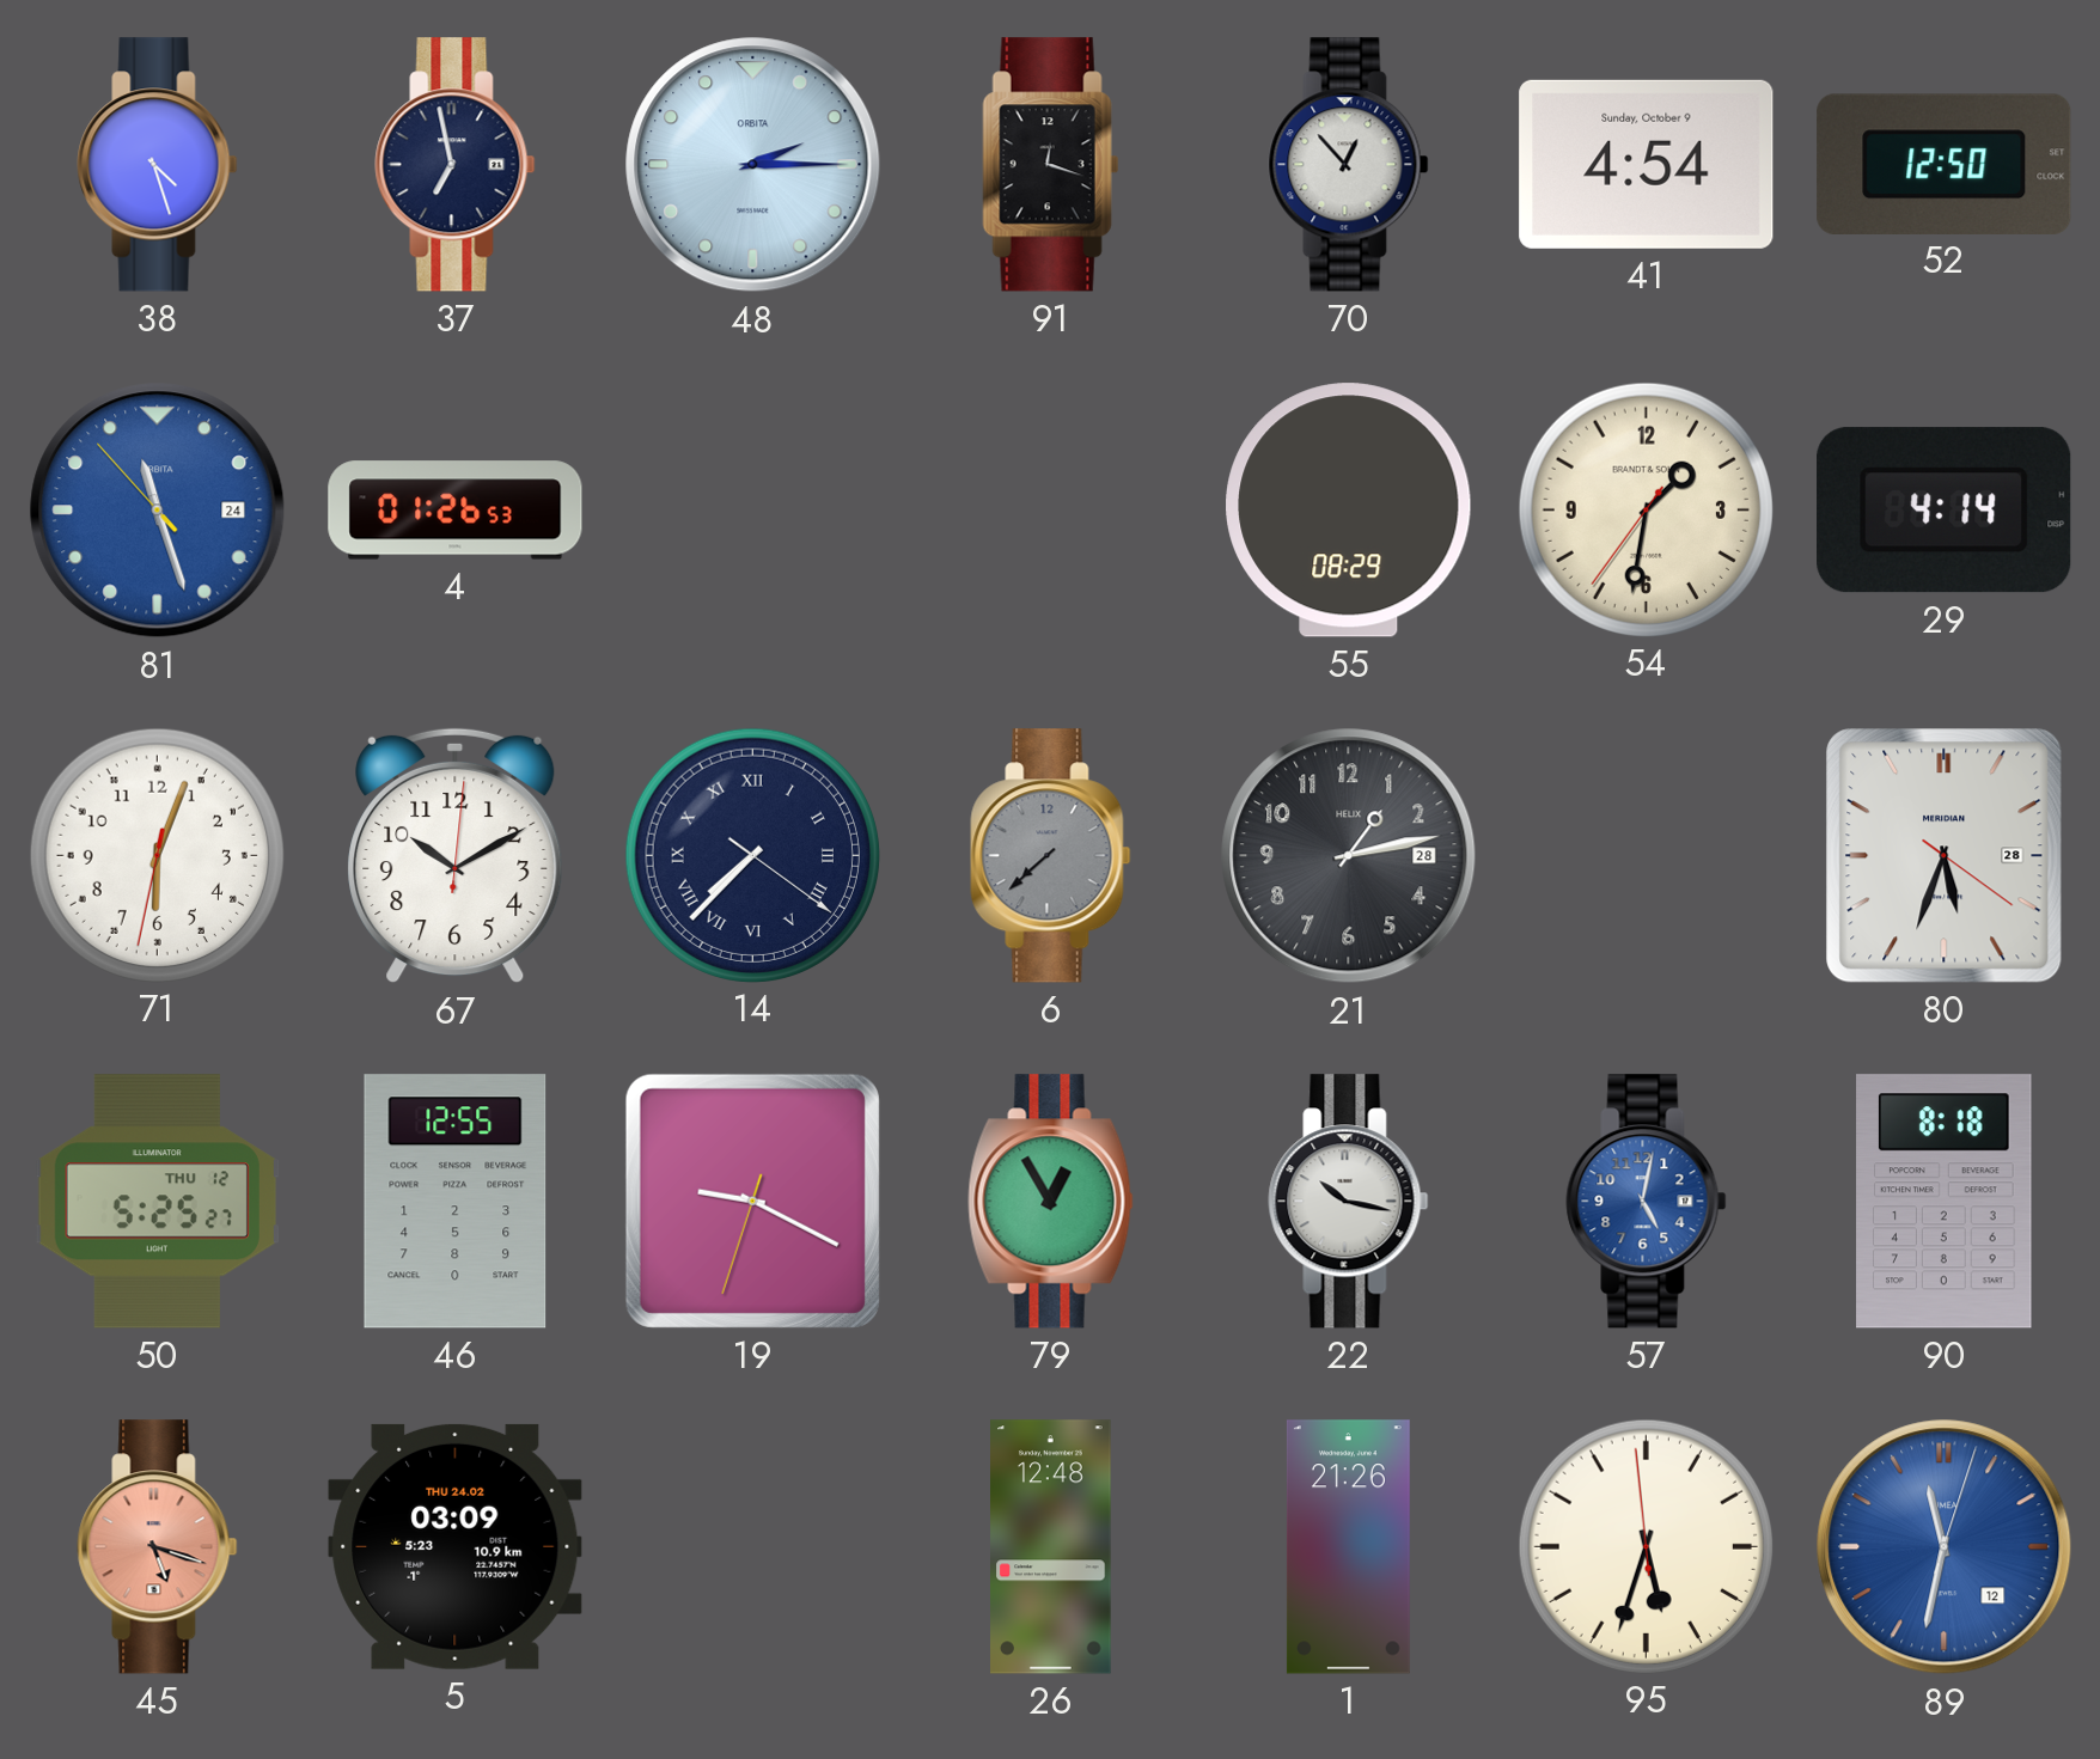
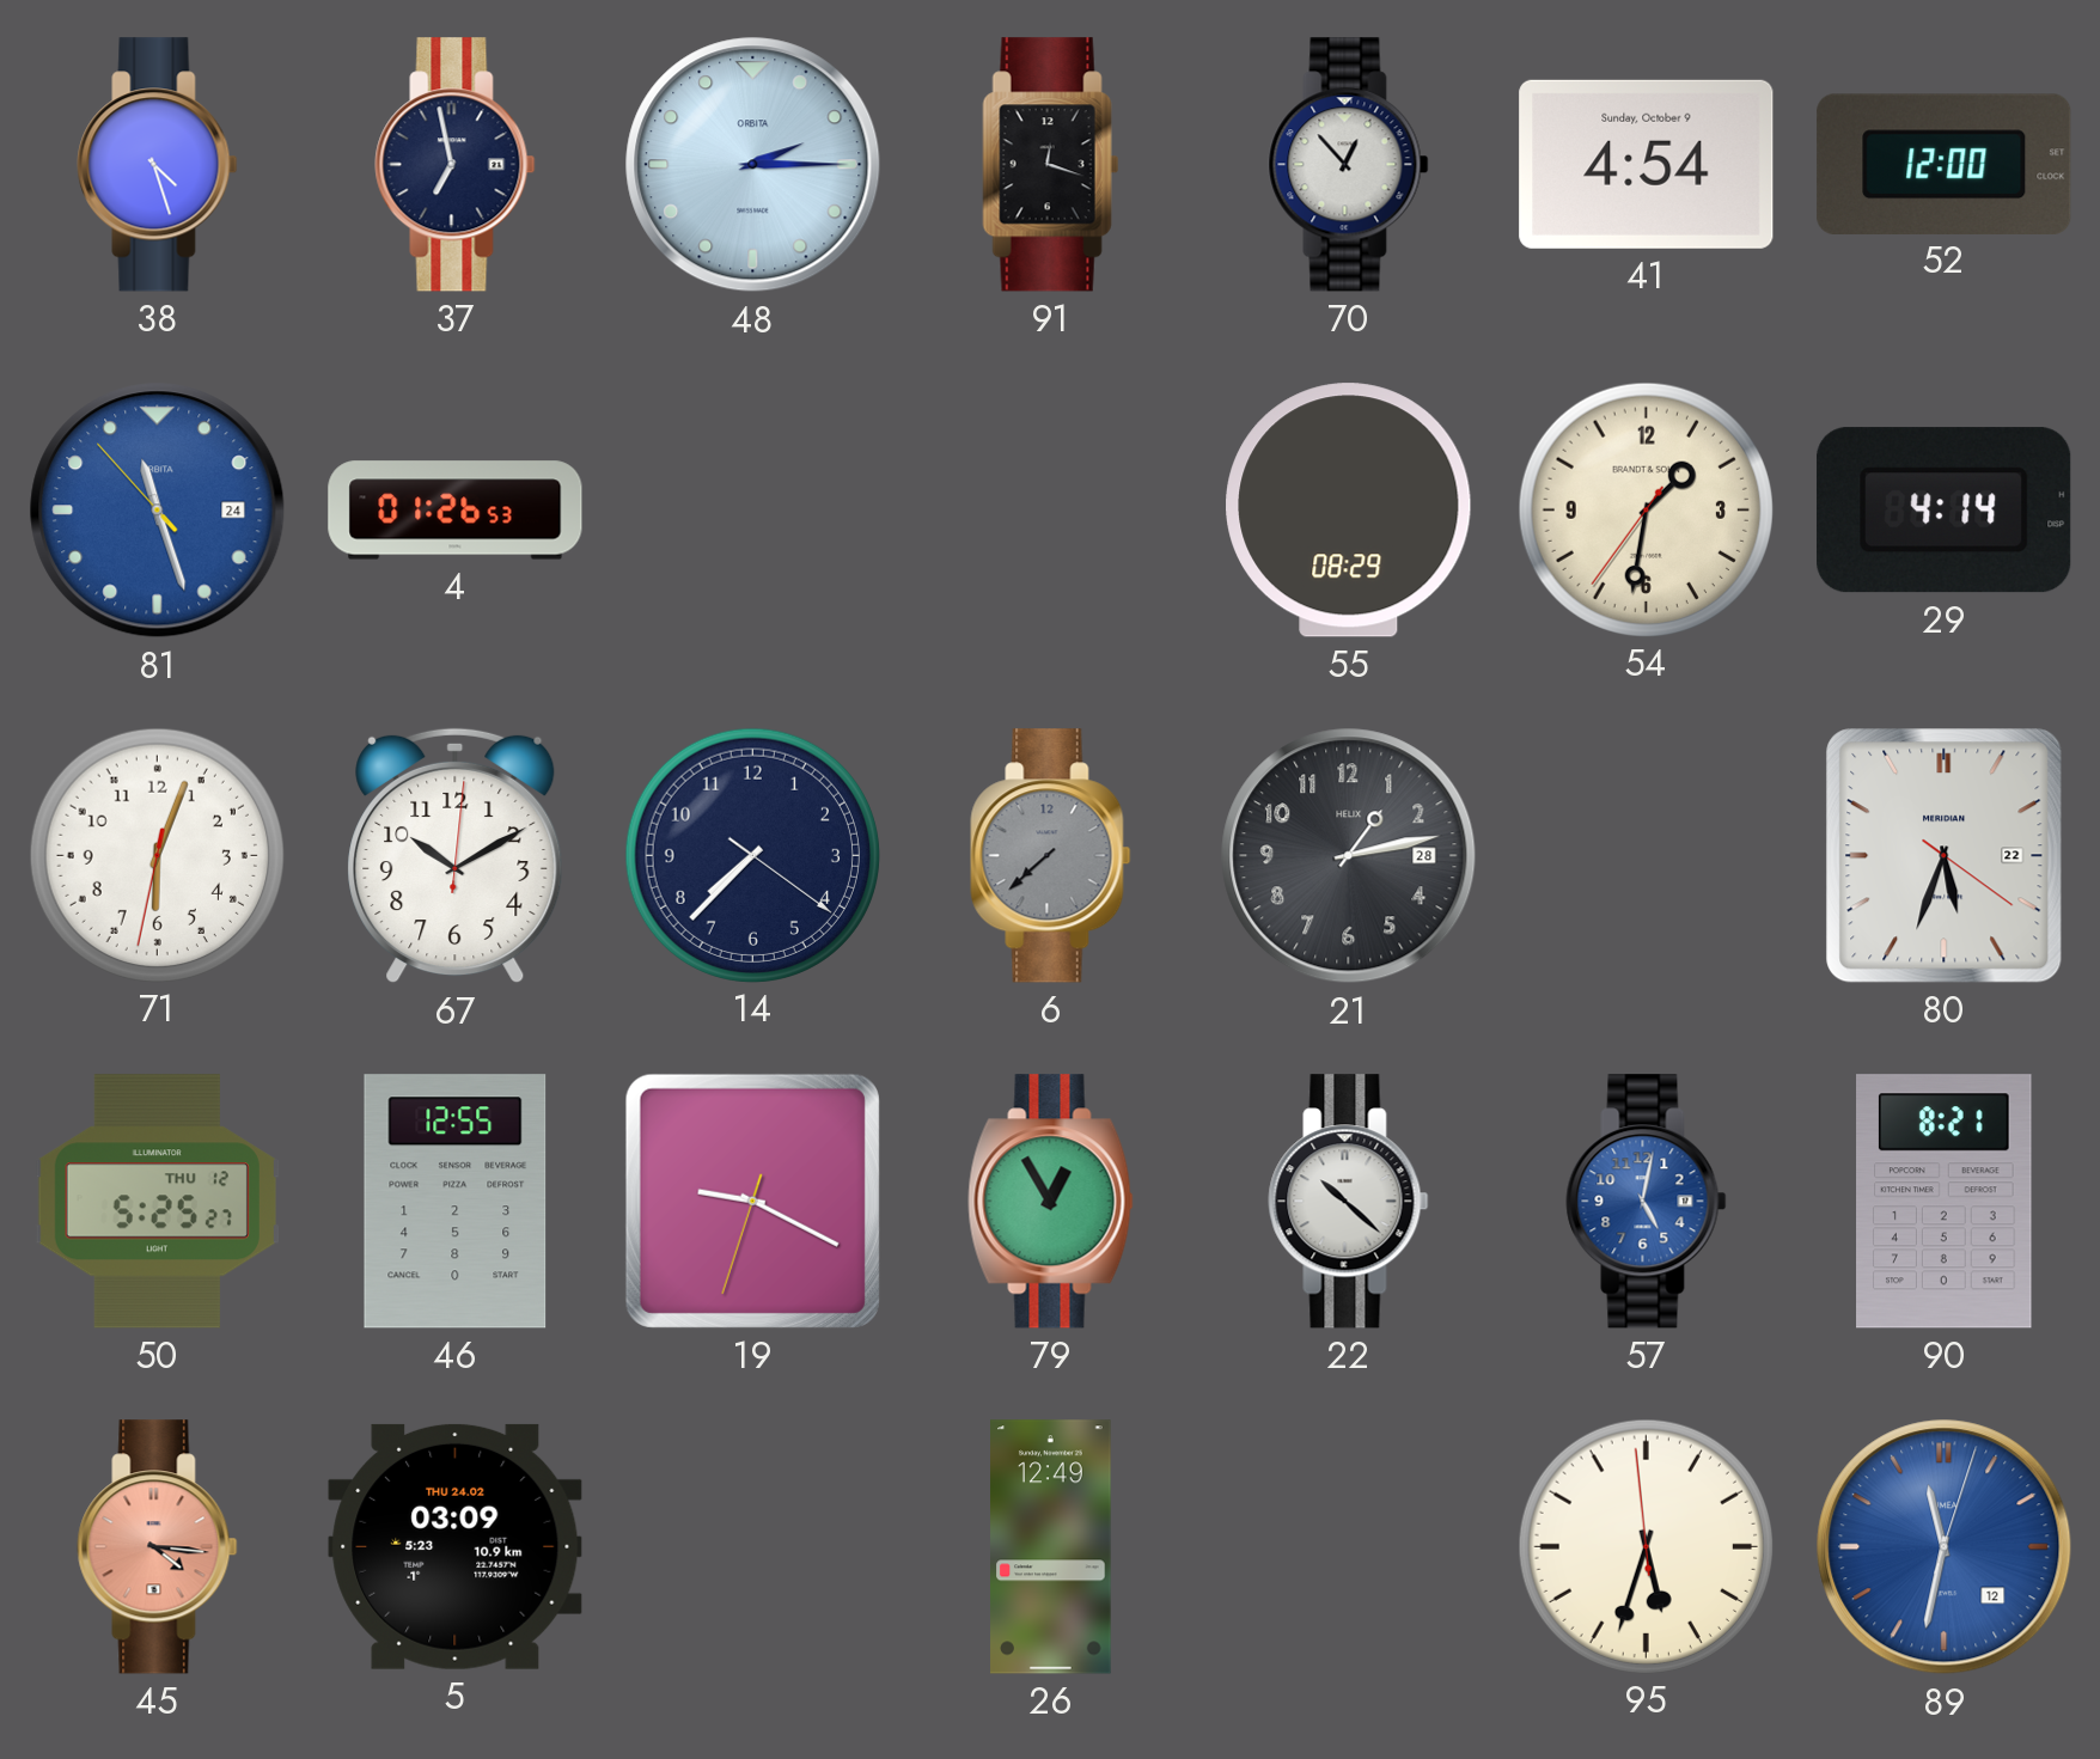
52: 12:50 -> 12:00 (1945, 164)
14 numerals: Roman -> Arabic (752, 855)
80 date: 28 -> 22 (1945, 856)
22: 10:17 -> 10:22 (1349, 1202)
90: 8:18 -> 8:21 (1945, 1202)
45: 5:18 -> 4:16 (158, 1547)
26: 12:48 -> 12:49 (1051, 1547)
1: 21:26 -> none (1348, 1547)
